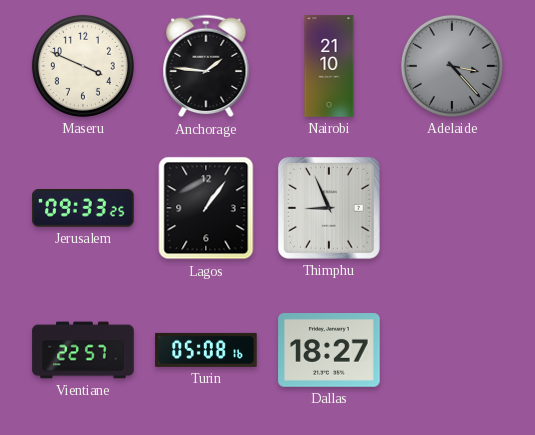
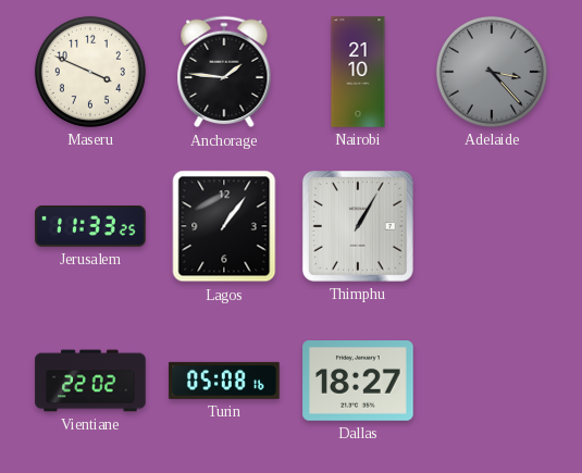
Jerusalem: 09:33 -> 11:33 (90, 227)
Thimphu: 8:56 -> 1:05 (358, 226)
Vientiane: 22:57 -> 22:02 (90, 381)
